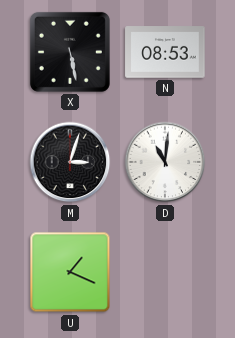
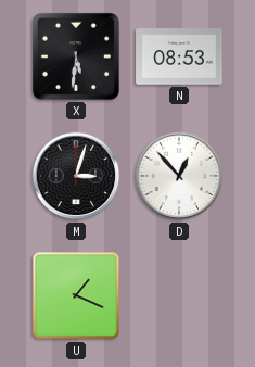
X: 5:28 -> 5:31 (76, 56)
D: 11:01 -> 12:53 (179, 176)
